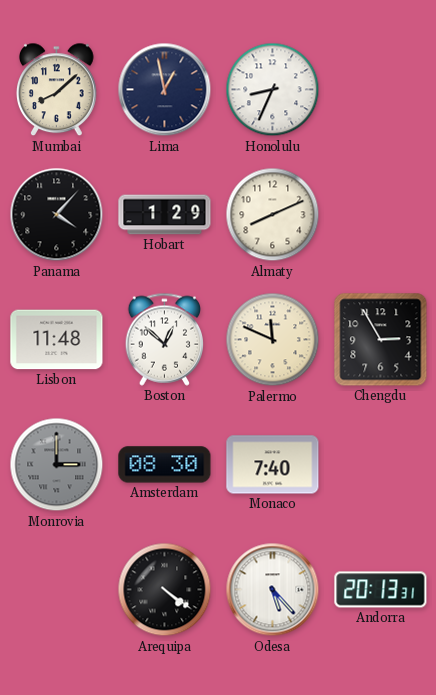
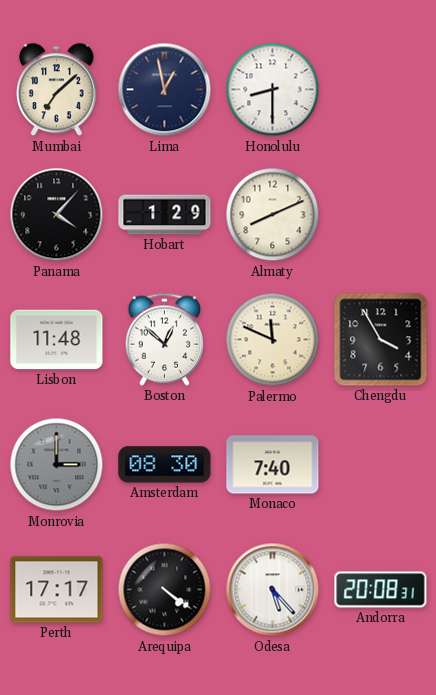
Mumbai: 8:08 -> 7:08 (57, 90)
Honolulu: 8:34 -> 8:30 (273, 90)
Chengdu: 2:55 -> 3:55 (381, 340)
Perth: none -> 17:17 (57, 590)
Andorra: 20:13 -> 20:08 (381, 590)
